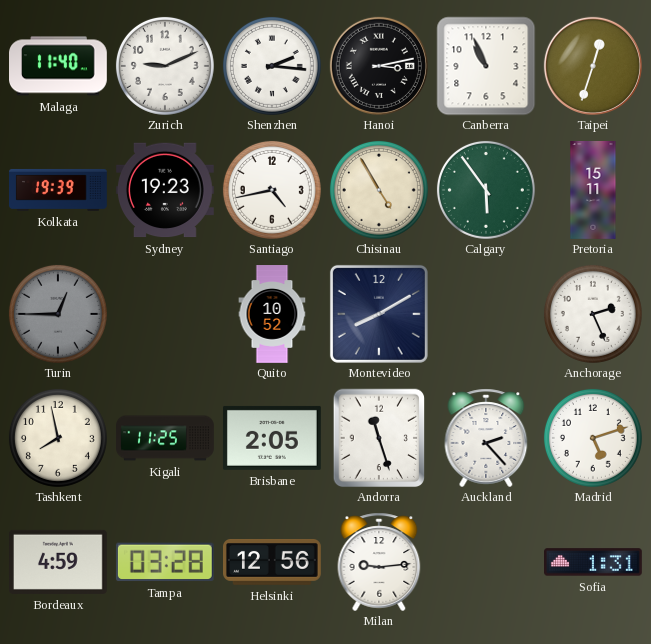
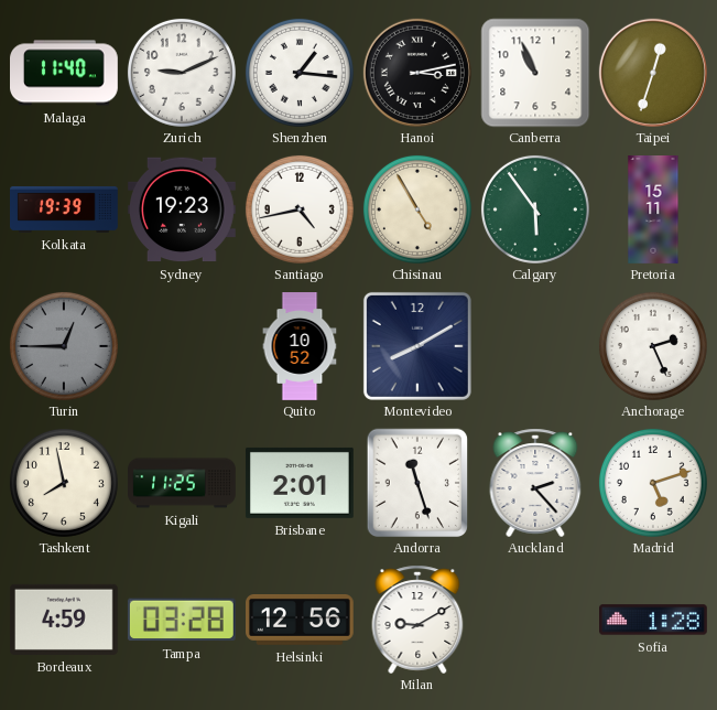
Shenzhen: 2:16 -> 1:16 (300, 73)
Brisbane: 2:05 -> 2:01 (300, 483)
Milan: 9:14 -> 9:10 (417, 620)
Sofia: 1:31 -> 1:28 (654, 620)
